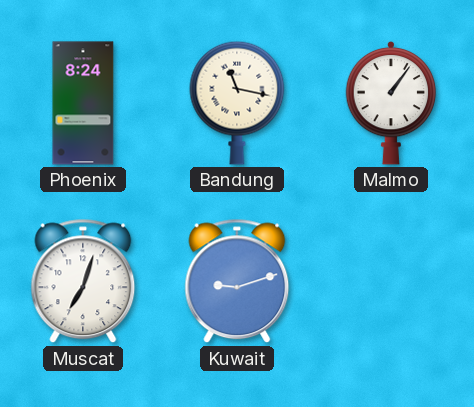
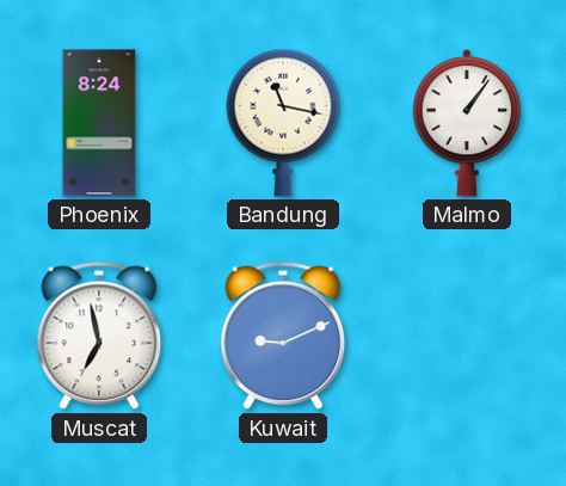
Muscat: 7:03 -> 6:58 (99, 336)
Kuwait: 9:12 -> 9:11 (283, 336)
